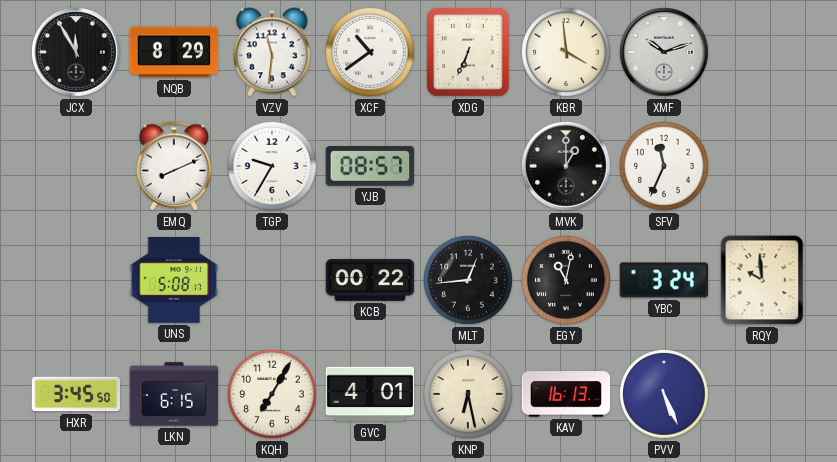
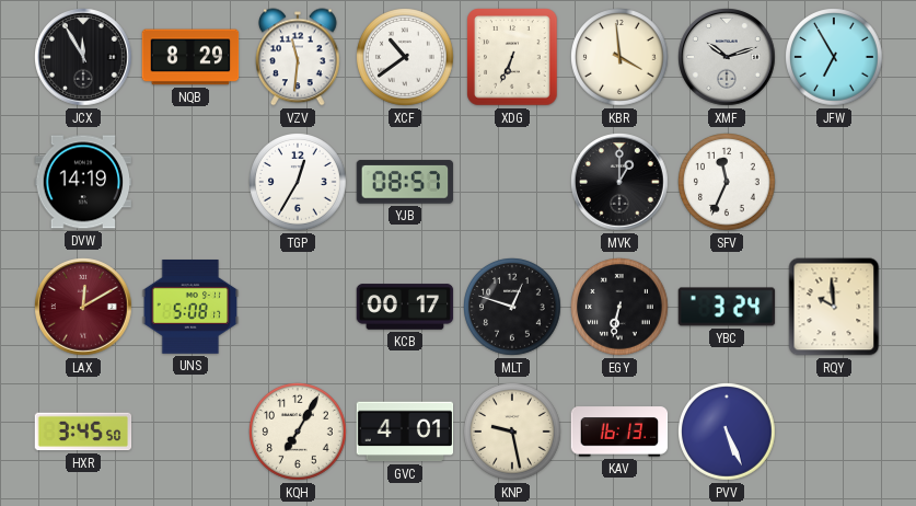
JFW: none -> 6:55 (835, 58)
DVW: none -> 14:19 (83, 182)
EMQ: 8:11 -> none (174, 166)
TGP: 9:35 -> 12:35 (299, 183)
LAX: none -> 12:10 (84, 308)
KCB: 00:22 -> 00:17 (405, 307)
MLT: 12:44 -> 12:48 (513, 308)
EGY: 11:02 -> 6:32 (621, 308)
LKN: 6:15 -> none (174, 394)
KNP: 6:28 -> 9:28 (513, 433)
